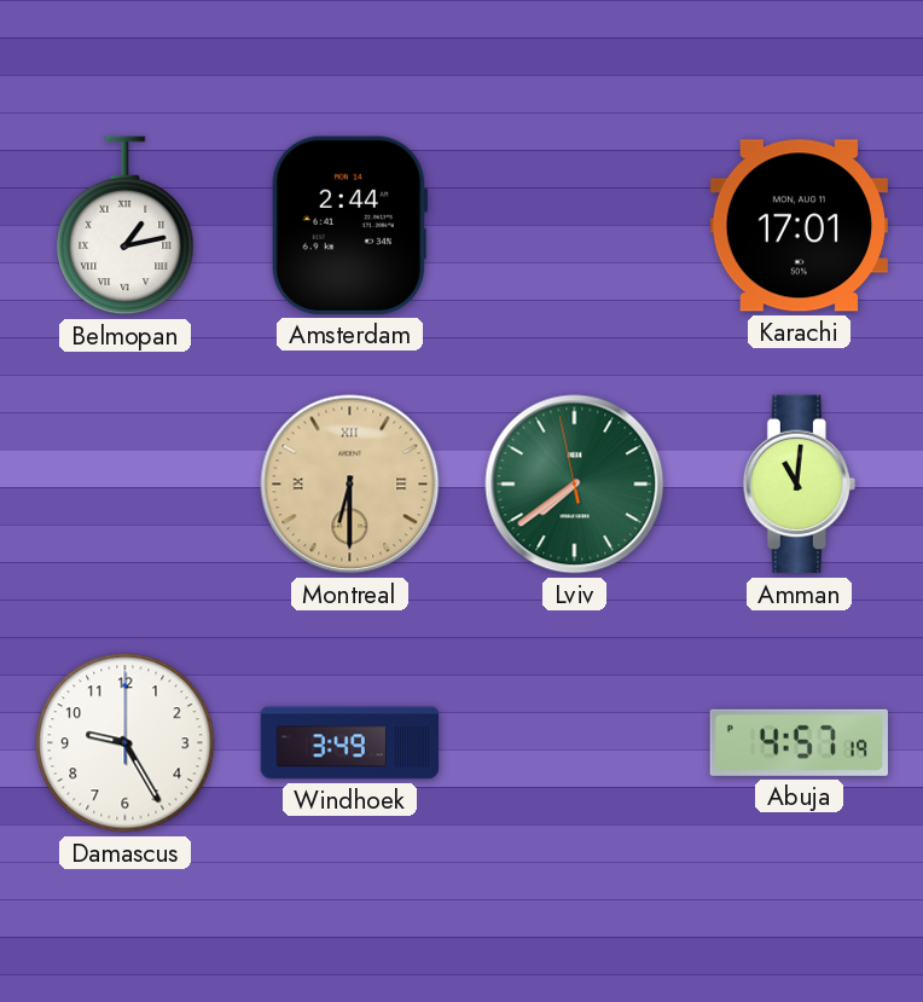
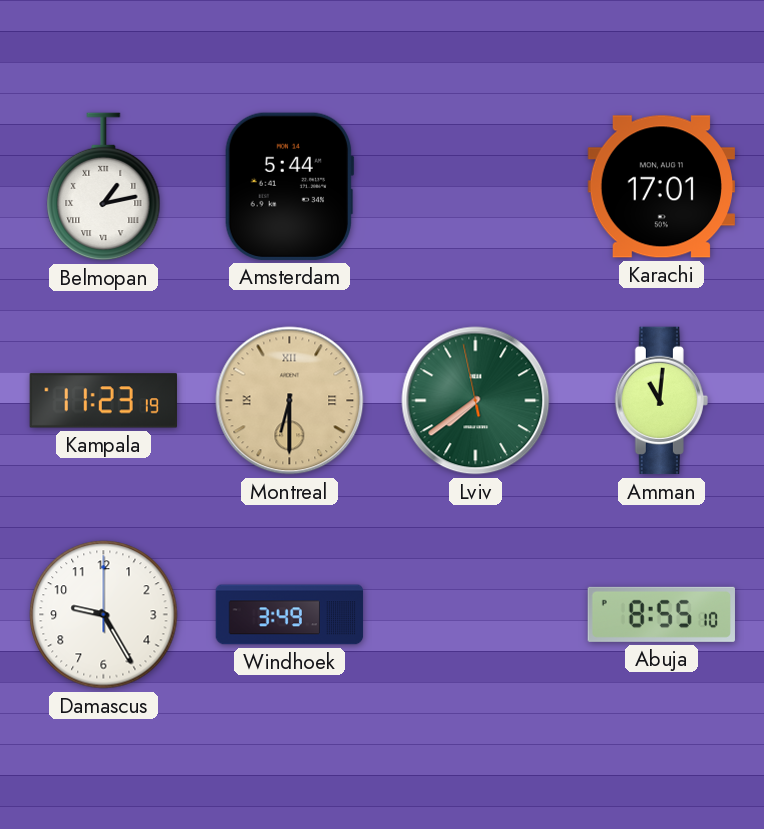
Amsterdam: 2:44 -> 5:44 (289, 186)
Kampala: none -> 11:23 (103, 401)
Abuja: 4:57 -> 8:55 (661, 614)
